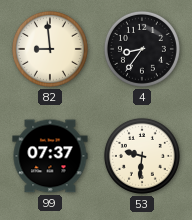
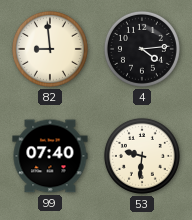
4: 8:36 -> 4:14 (142, 49)
99: 07:37 -> 07:40 (50, 156)
